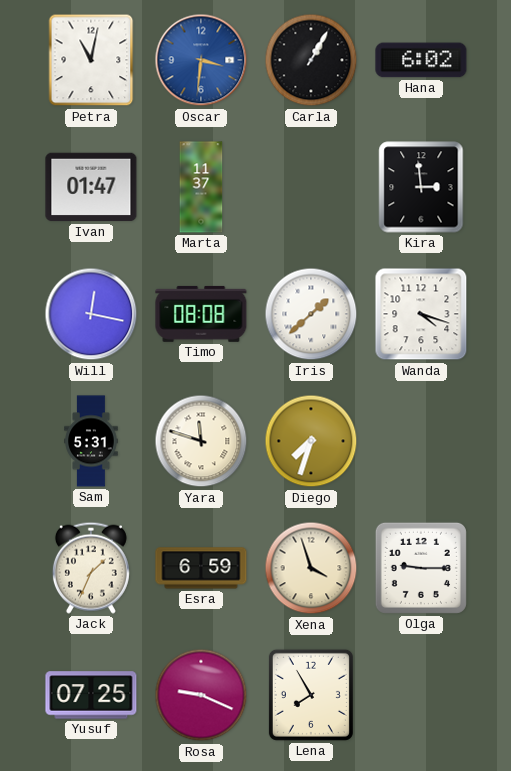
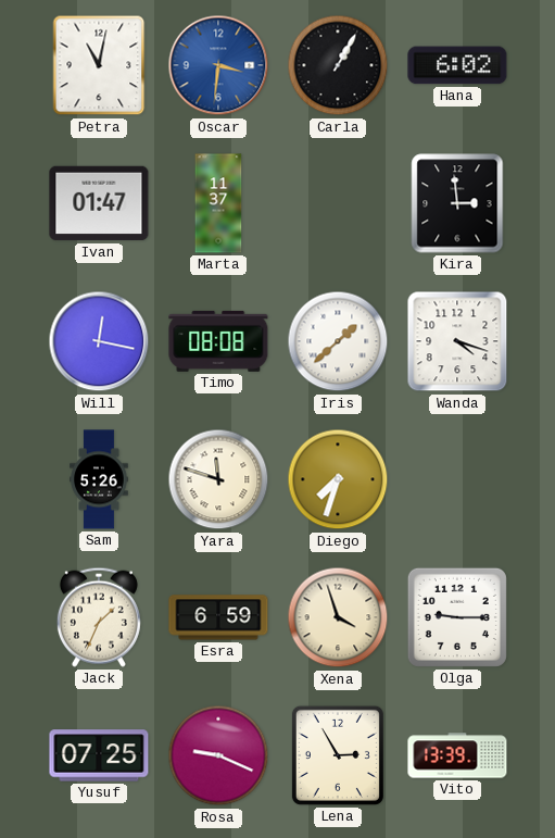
Sam: 5:31 -> 5:26 (99, 479)
Lena: 7:55 -> 2:55 (338, 755)
Vito: none -> 13:39 (457, 755)
